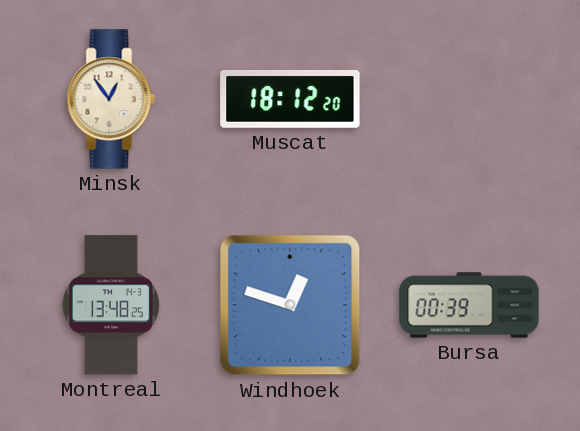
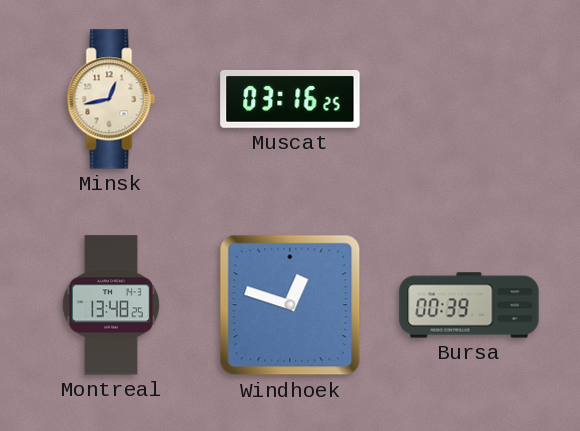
Minsk: 12:54 -> 12:43 (111, 99)
Muscat: 18:12 -> 03:16 (290, 100)
